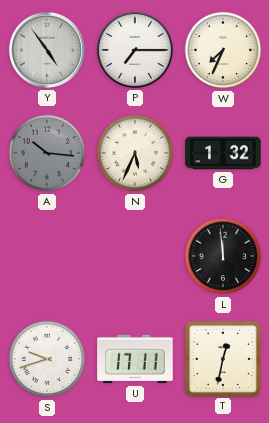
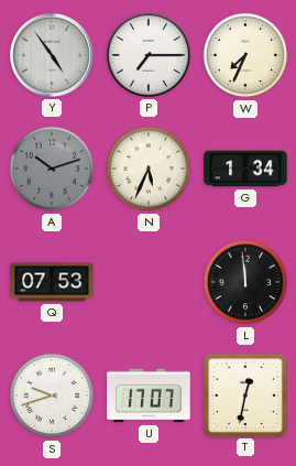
A: 10:16 -> 10:12 (52, 169)
G: 1:32 -> 1:34 (245, 169)
Q: none -> 07:53 (52, 282)
U: 17:11 -> 17:07 (149, 395)
